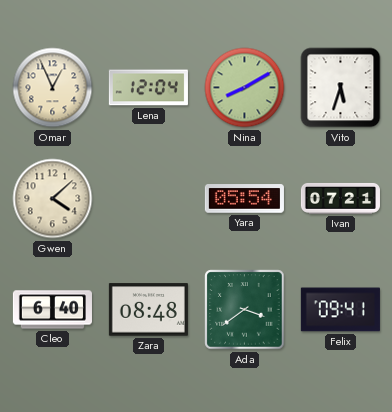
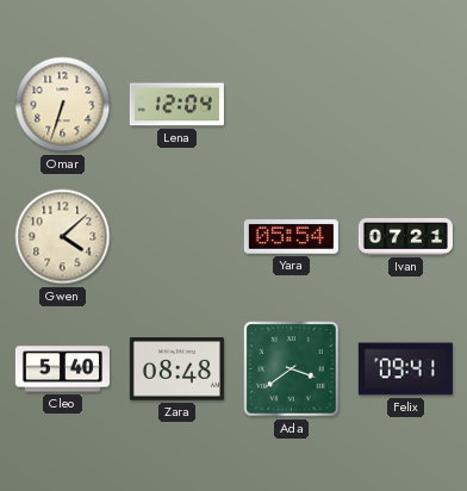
Omar: 12:56 -> 6:33 (63, 105)
Nina: 8:10 -> none (245, 88)
Vito: 5:33 -> none (341, 88)
Cleo: 6:40 -> 5:40 (62, 369)
